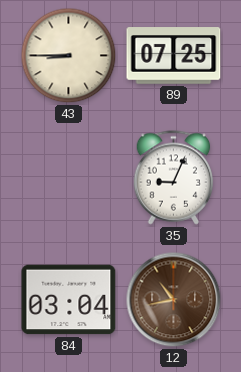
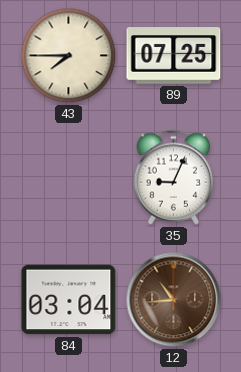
43: 8:45 -> 7:45 (69, 56)
12: 10:43 -> 10:44 (174, 300)
